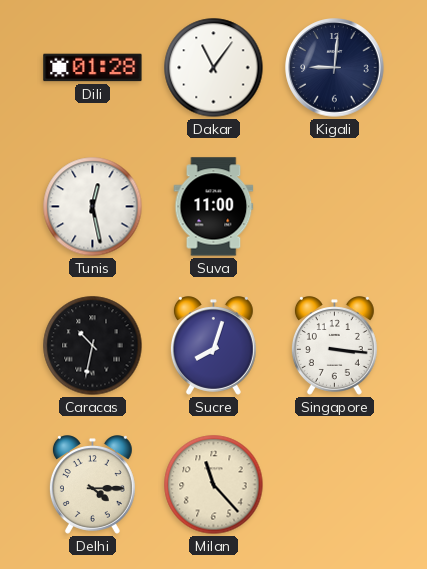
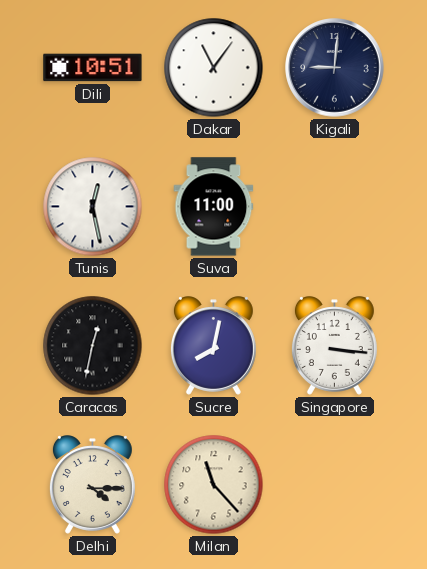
Dili: 01:28 -> 10:51 (93, 68)
Caracas: 10:32 -> 12:32 (93, 346)
Sucre: 8:03 -> 8:02 (213, 346)
